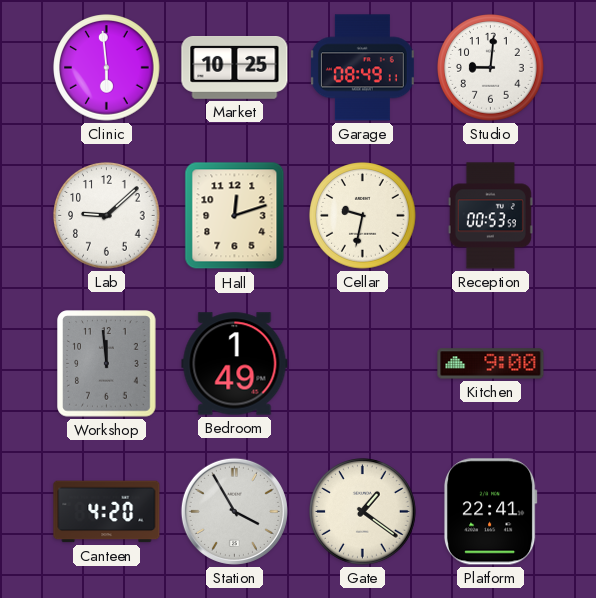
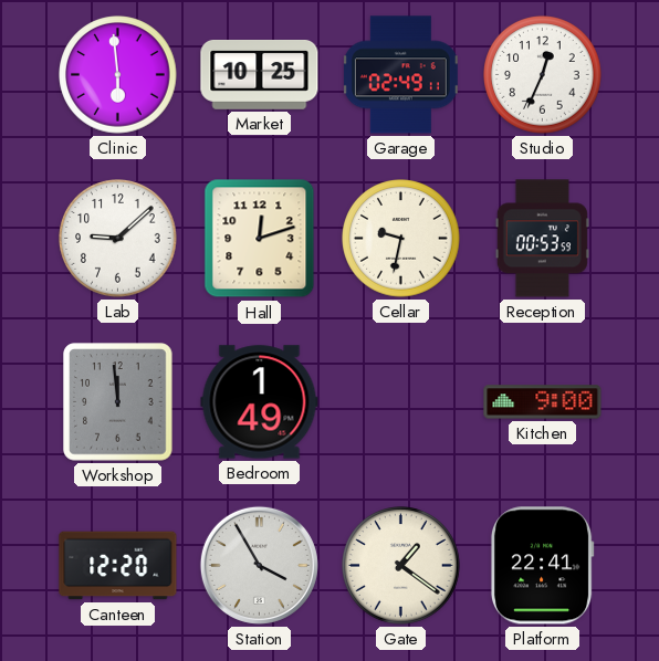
Garage: 08:49 -> 02:49 (400, 75)
Studio: 9:01 -> 12:34 (543, 75)
Canteen: 4:20 -> 12:20 (118, 566)
